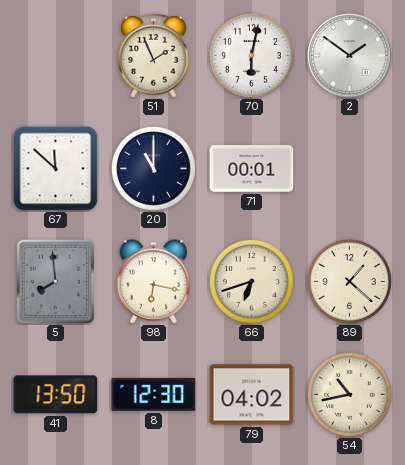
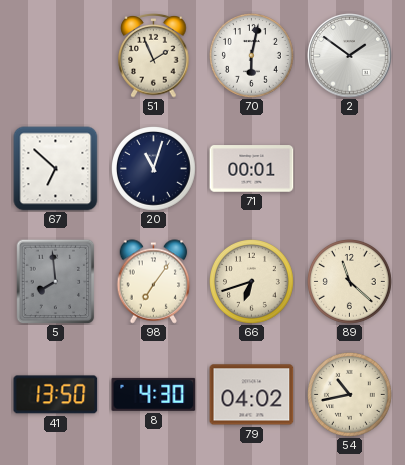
67: 11:52 -> 6:52 (56, 169)
20: 11:00 -> 11:03 (154, 169)
98: 6:17 -> 7:06 (154, 282)
89: 1:22 -> 11:22 (350, 282)
8: 12:30 -> 4:30 (154, 394)
